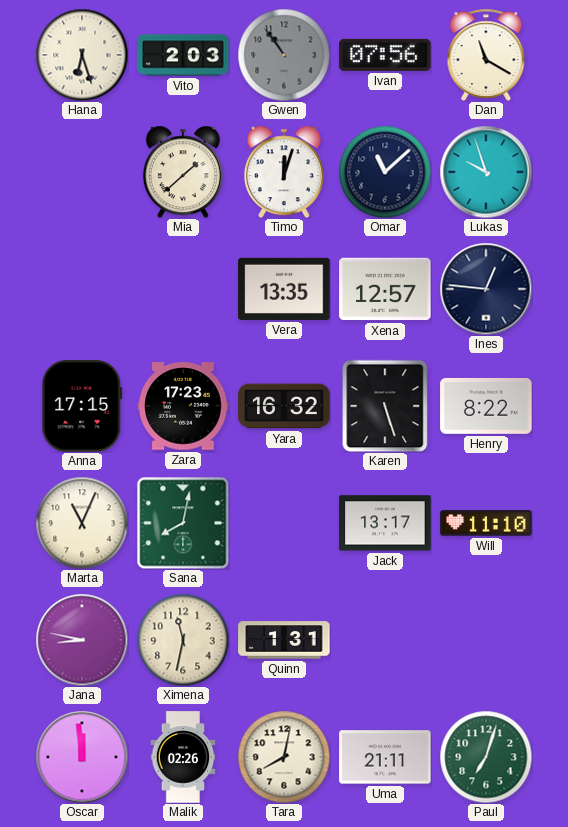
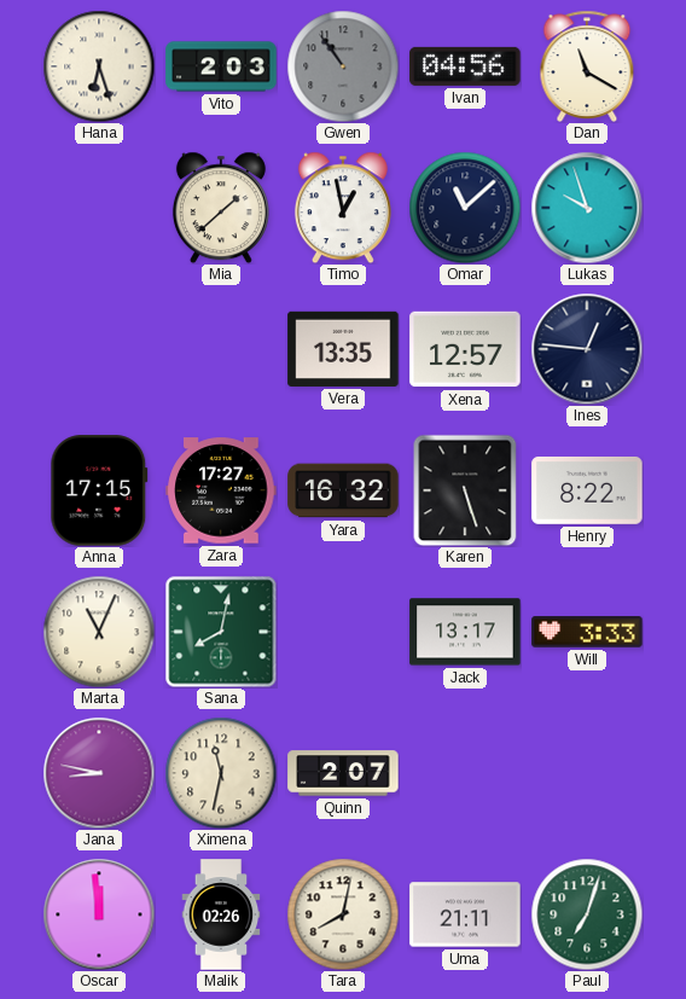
Ivan: 07:56 -> 04:56 (465, 66)
Timo: 12:03 -> 12:58 (343, 208)
Zara: 17:23 -> 17:27 (221, 490)
Will: 11:10 -> 3:33 (587, 632)
Quinn: 1:31 -> 2:07 (343, 773)
